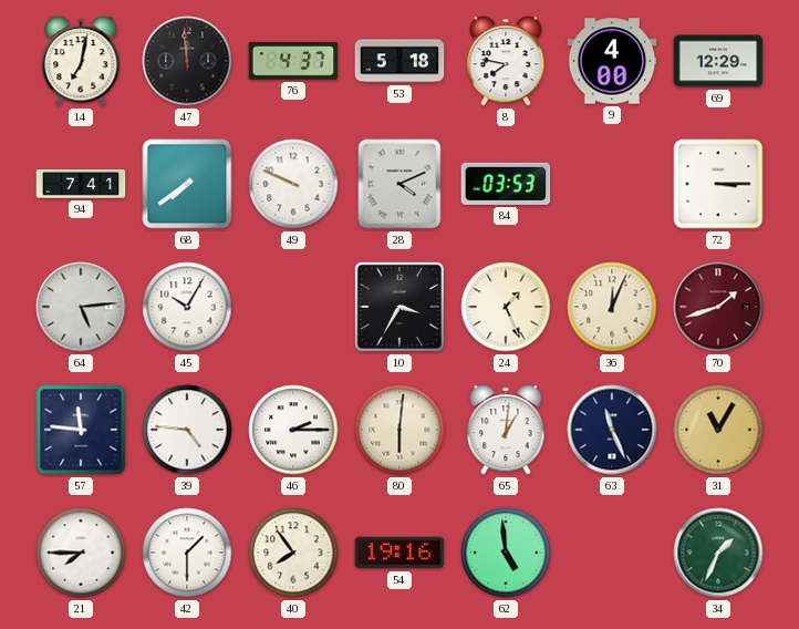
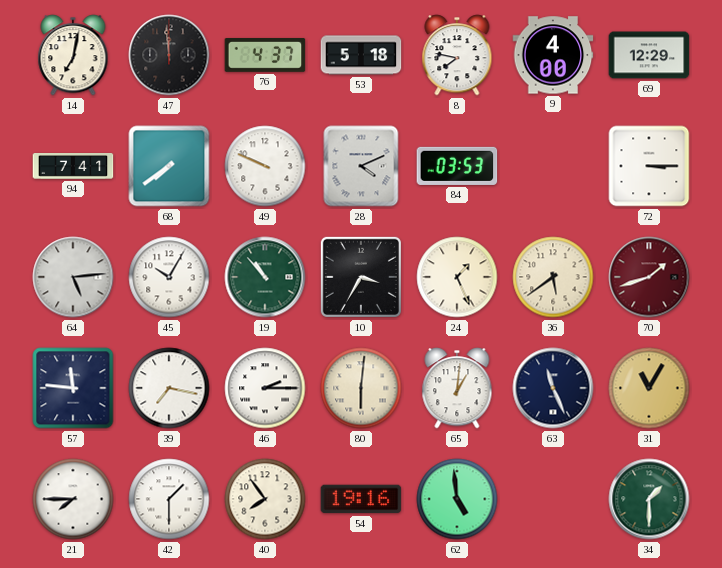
19: none -> 10:53 (265, 277)
36: 12:04 -> 5:39 (553, 277)
39: 4:46 -> 7:17 (169, 388)
34: 1:34 -> 1:30 (649, 499)
